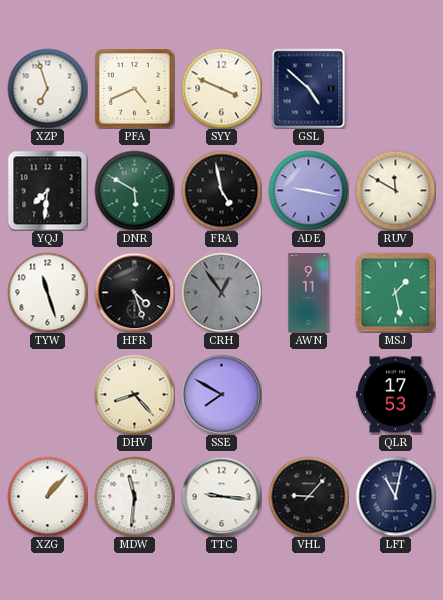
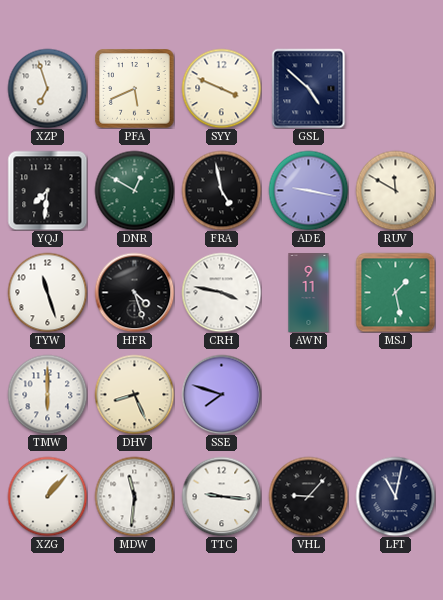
PFA: 4:41 -> 5:41 (134, 88)
DNR: 5:50 -> 12:50 (134, 190)
CRH: 12:54 -> 3:47 (221, 292)
CRH dial: grey -> white (221, 292)
TMW: none -> 6:00 (47, 394)
DHV: 8:23 -> 8:26 (134, 394)
SSE: 7:50 -> 7:48 (221, 394)
QLR: 17:53 -> none (395, 395)
